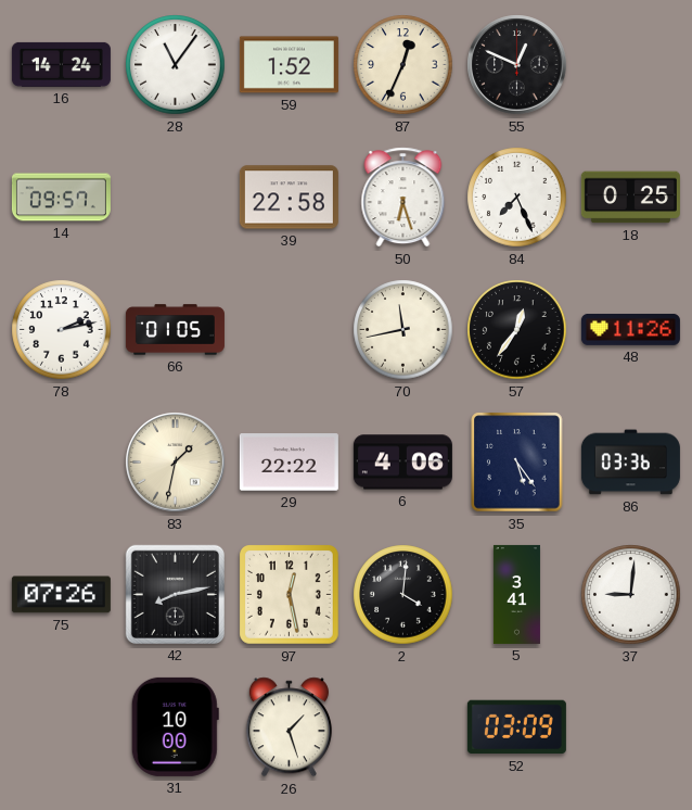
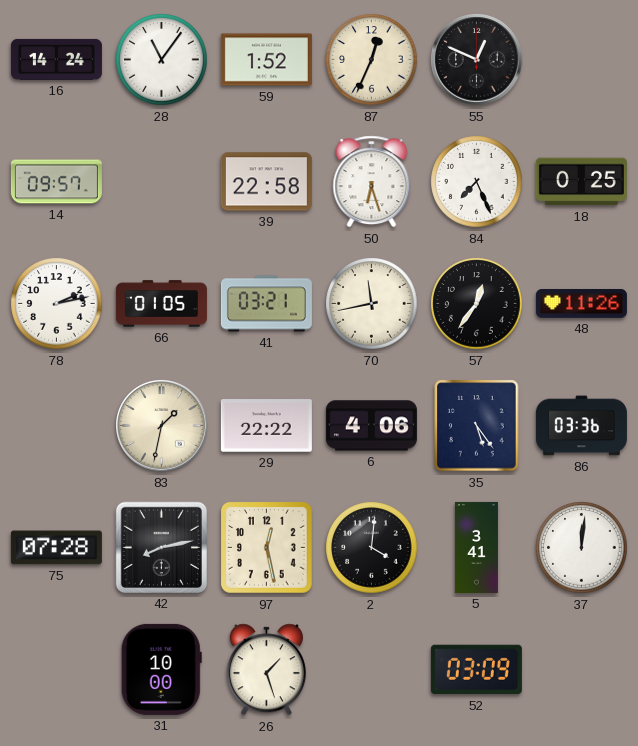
41: none -> 03:21 (266, 304)
75: 07:26 -> 07:28 (56, 548)
37: 9:01 -> 12:01 (582, 548)
